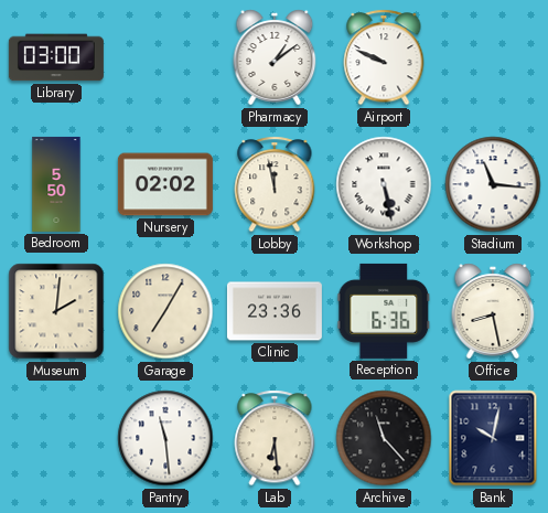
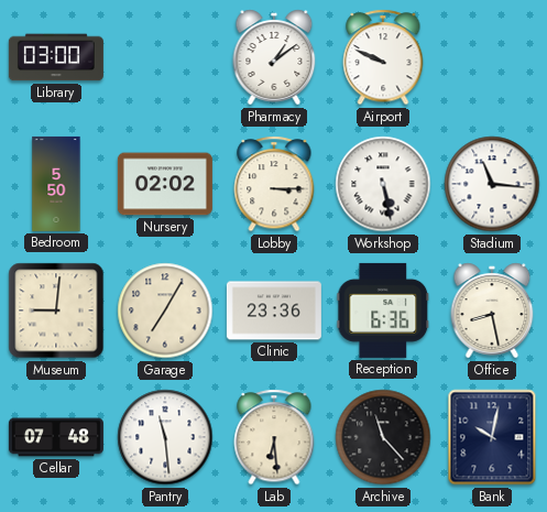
Lobby: 11:58 -> 3:15 (274, 184)
Museum: 2:01 -> 9:01 (56, 311)
Cellar: none -> 07:48 (56, 437)
